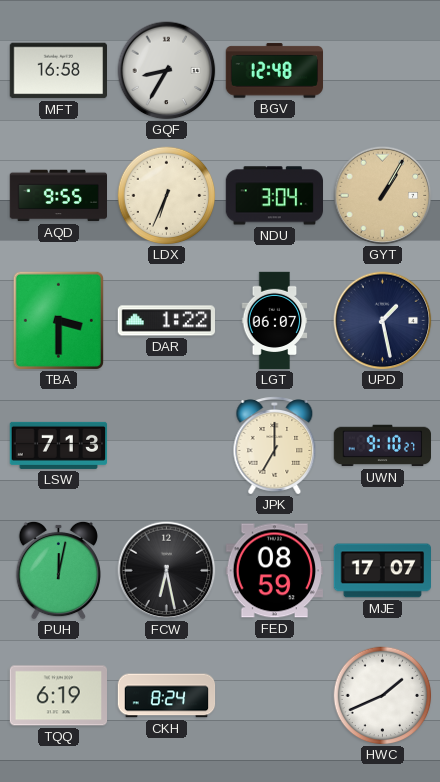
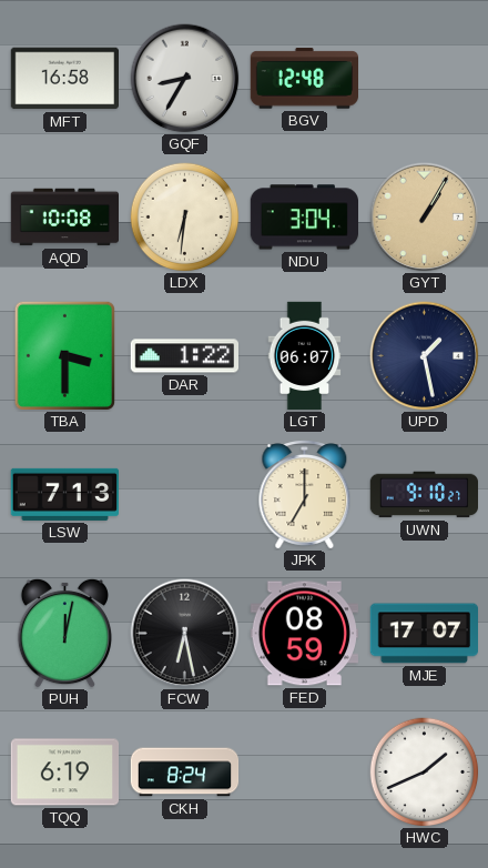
AQD: 9:55 -> 10:08 (64, 218)
LDX: 6:34 -> 6:31 (185, 218)
